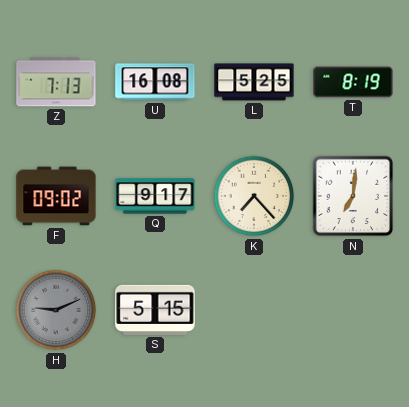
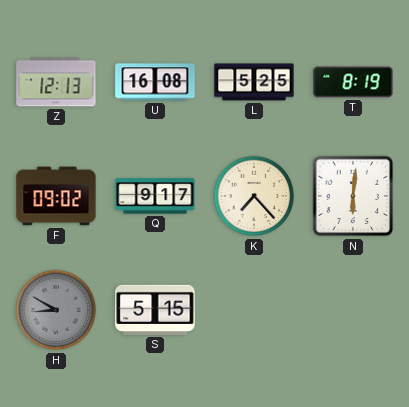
Z: 7:13 -> 12:13 (56, 82)
N: 7:01 -> 6:01 (353, 196)
H: 9:11 -> 8:50 (56, 310)
